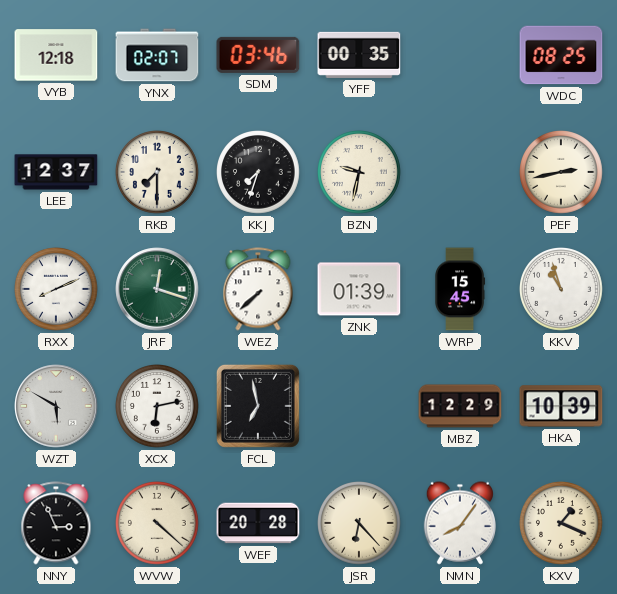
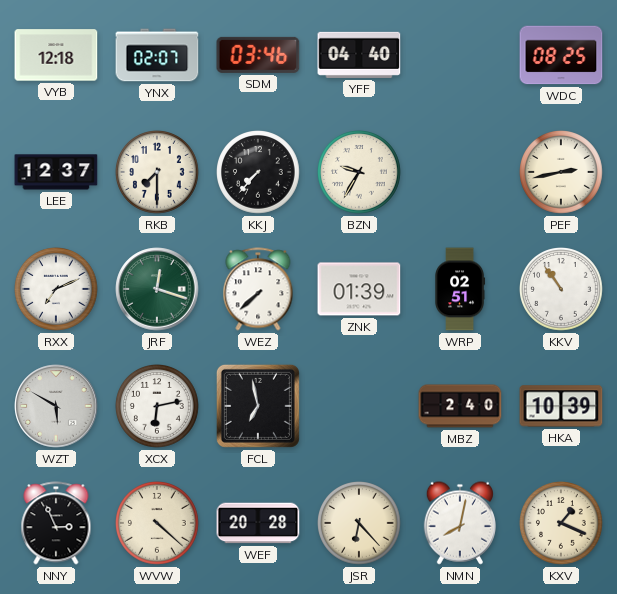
YFF: 00:35 -> 04:40 (359, 55)
KKJ: 7:33 -> 7:37 (259, 173)
BZN: 9:32 -> 9:35 (360, 173)
RXX: 8:11 -> 7:11 (57, 290)
WRP: 15:45 -> 02:51 (460, 289)
KKV: 10:57 -> 10:54 (562, 290)
MBZ: 12:29 -> 2:40 (460, 406)
NMN: 8:06 -> 8:02 (460, 523)
